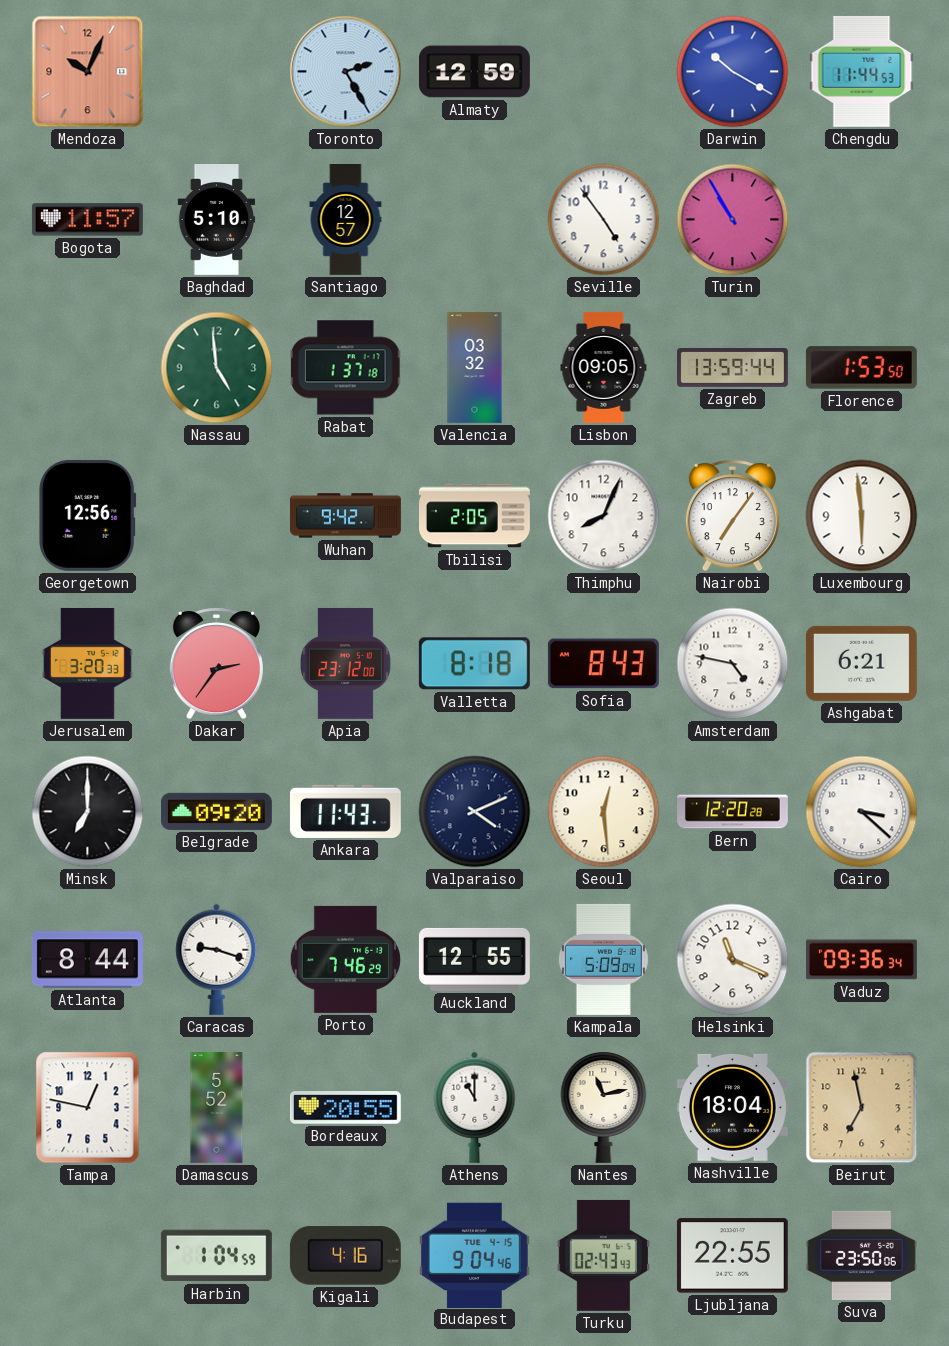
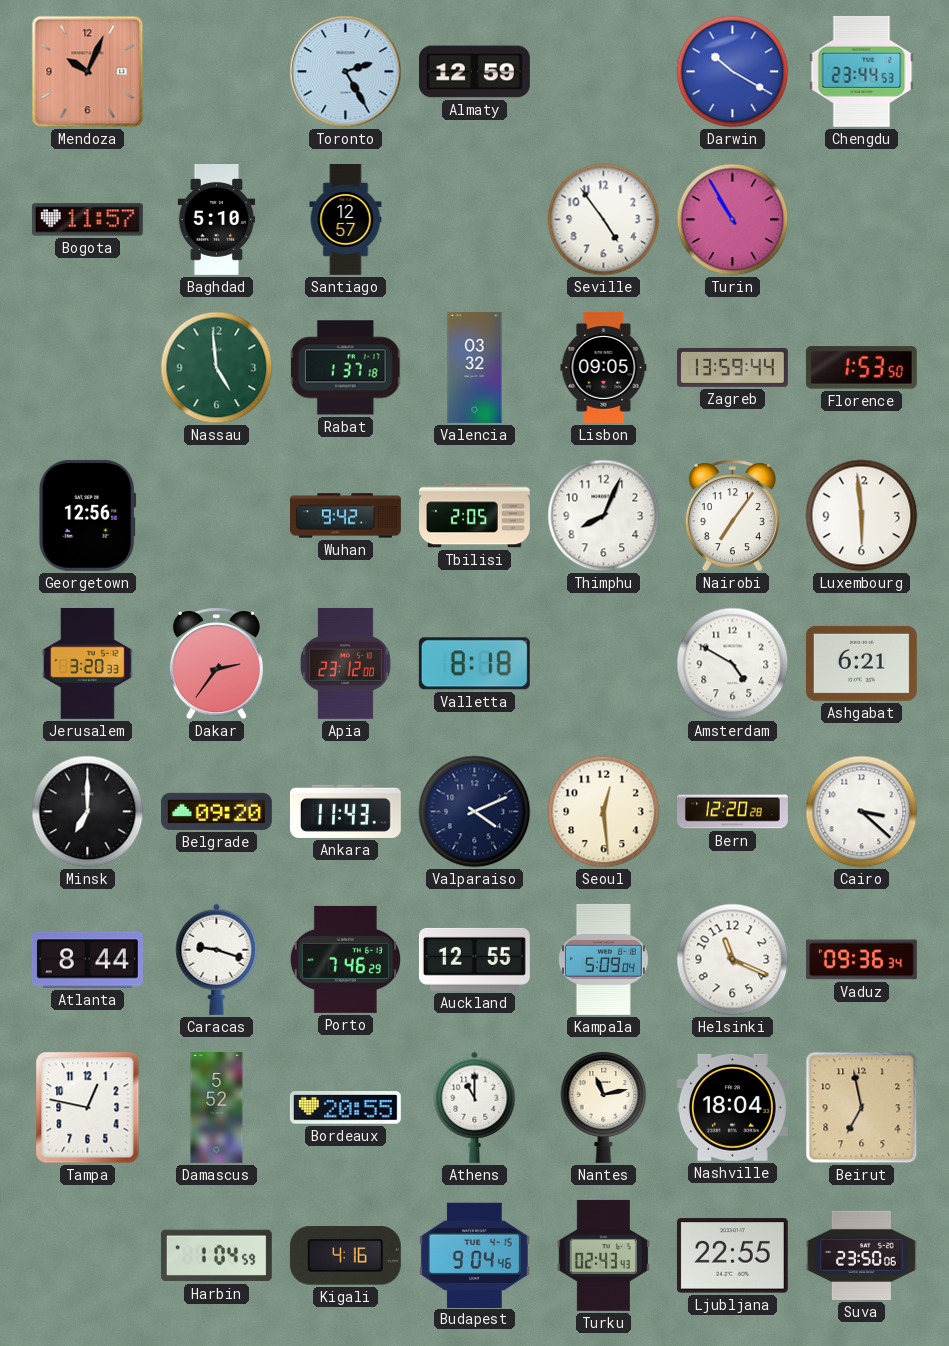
Chengdu: 11:44 -> 23:44 (862, 71)
Sofia: 8:43 -> none (603, 664)
Amsterdam: 4:47 -> 4:50 (733, 664)
